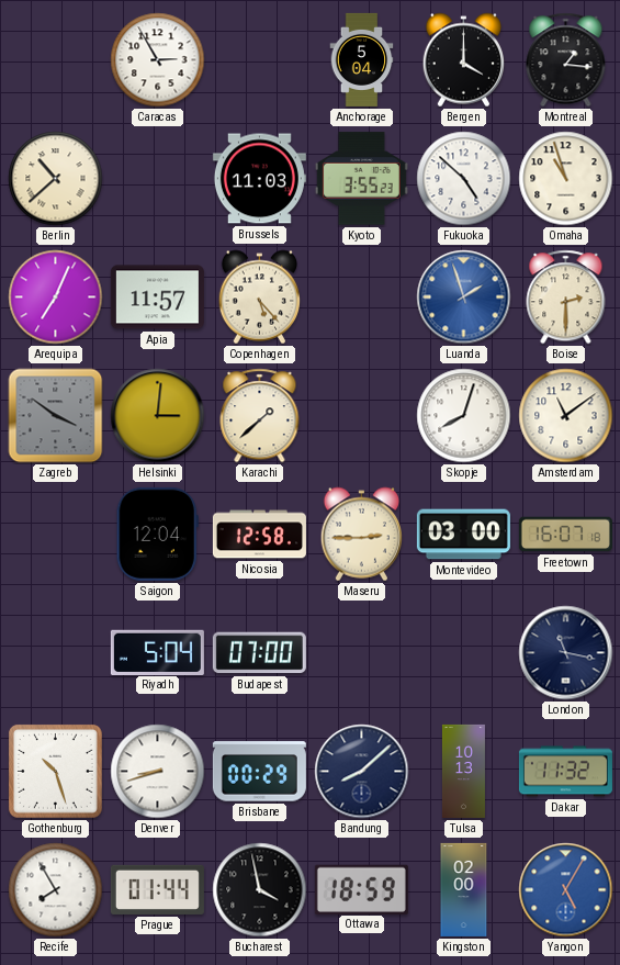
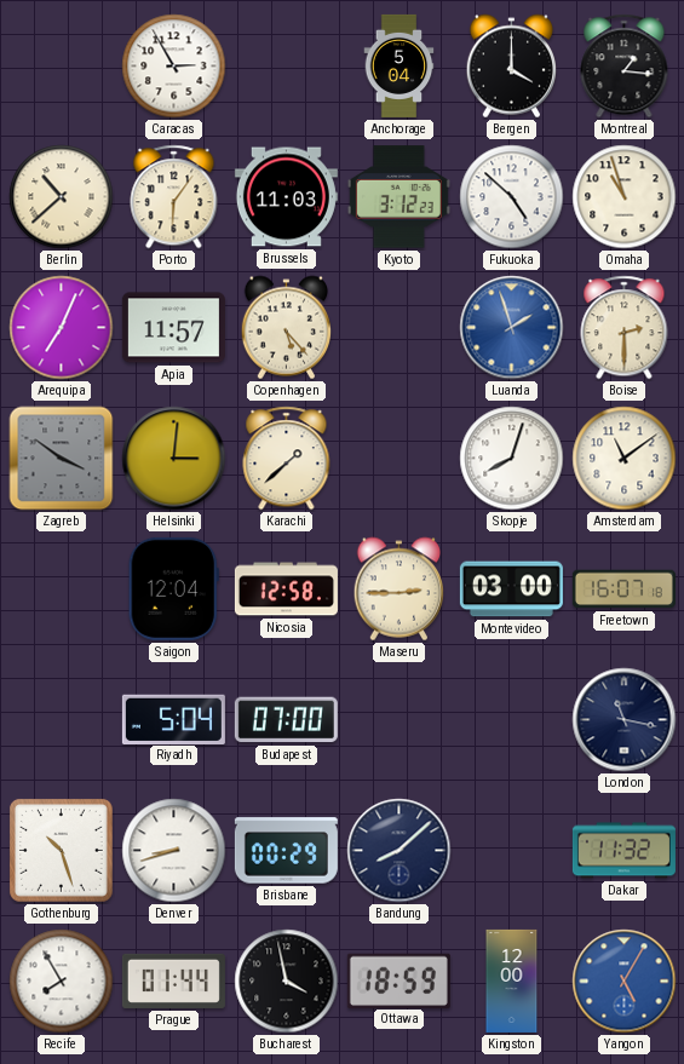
Porto: none -> 6:06 (174, 197)
Kyoto: 3:55 -> 3:12 (398, 197)
Tulsa: 10:13 -> none (463, 771)
Kingston: 02:00 -> 12:00 (512, 980)
